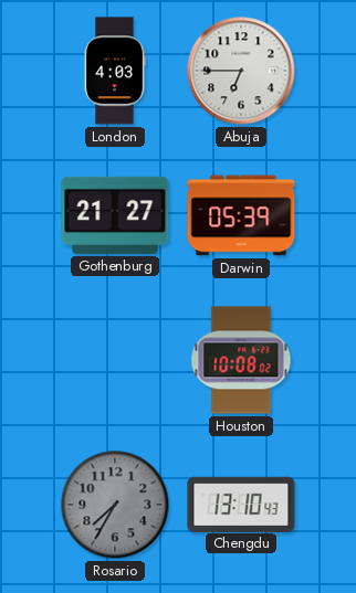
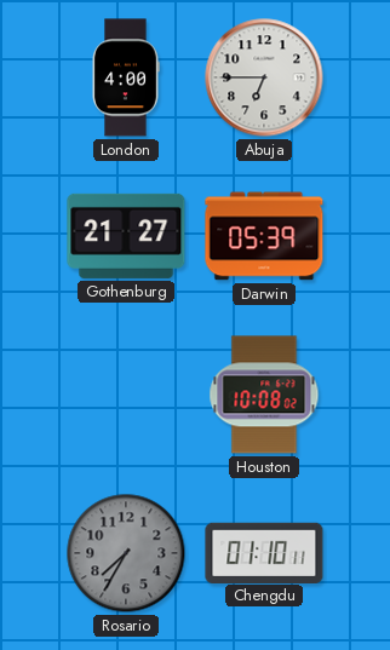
London: 4:03 -> 4:00 (126, 77)
Chengdu: 13:10 -> 01:10 (264, 552)
